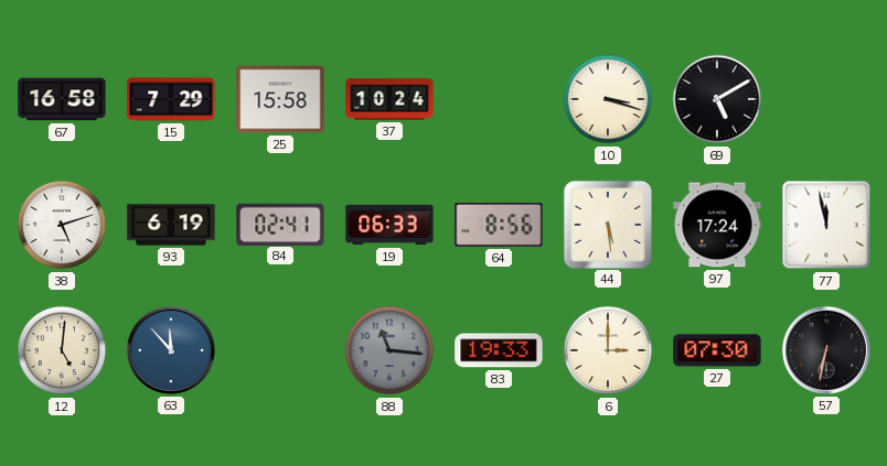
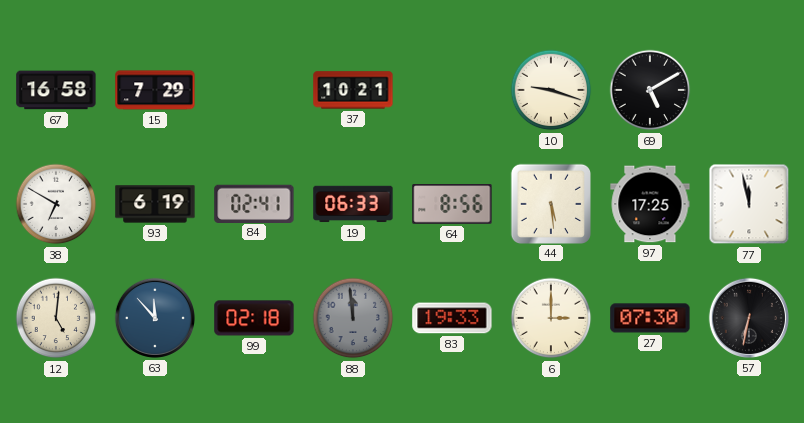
25: 15:58 -> none (280, 99)
37: 10:24 -> 10:21 (353, 90)
10: 3:18 -> 9:18 (551, 90)
38: 5:12 -> 6:50 (56, 204)
97: 17:24 -> 17:25 (650, 204)
99: none -> 02:18 (254, 318)
88: 11:16 -> 11:59 (353, 318)
